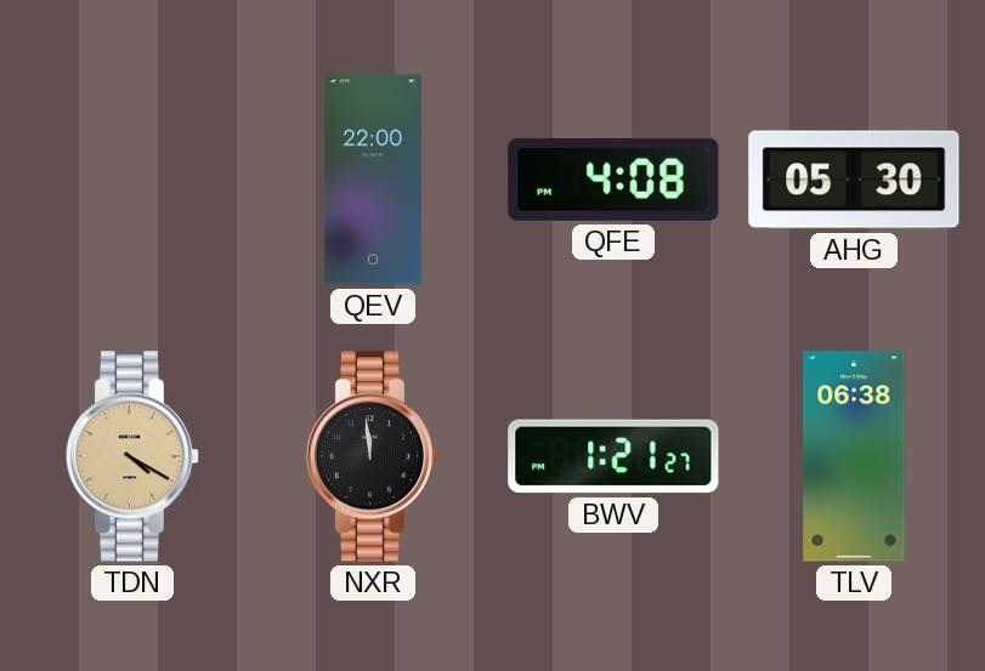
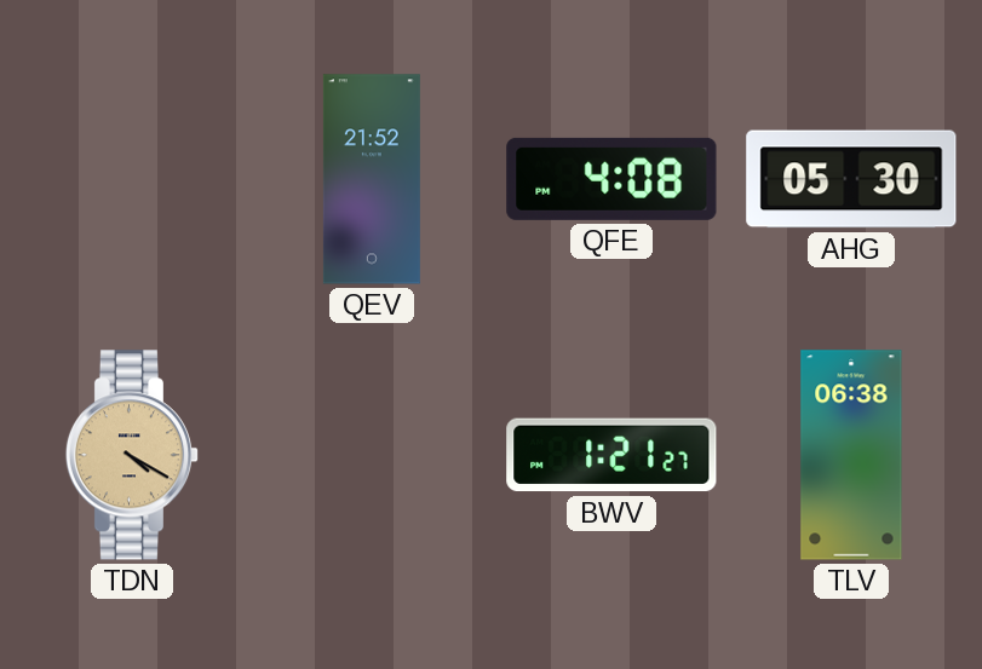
QEV: 22:00 -> 21:52 (372, 179)
NXR: 11:59 -> none (373, 456)
